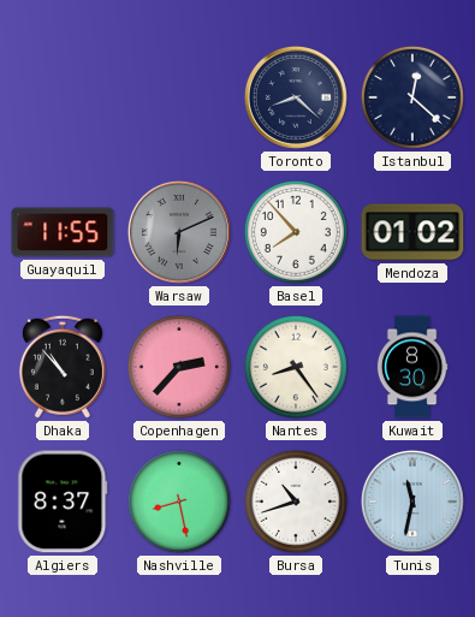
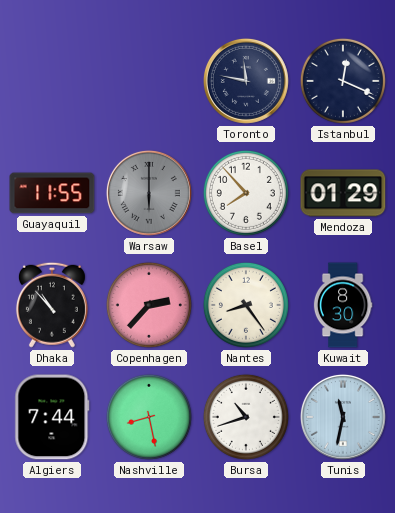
Toronto: 8:22 -> 11:47 (246, 81)
Istanbul: 12:22 -> 12:19 (343, 81)
Warsaw: 6:11 -> 6:00 (149, 193)
Mendoza: 01:02 -> 01:29 (343, 193)
Algiers: 8:37 -> 7:44 (52, 417)
